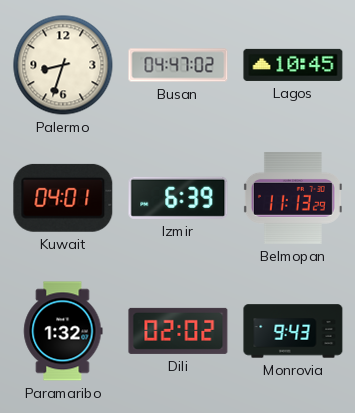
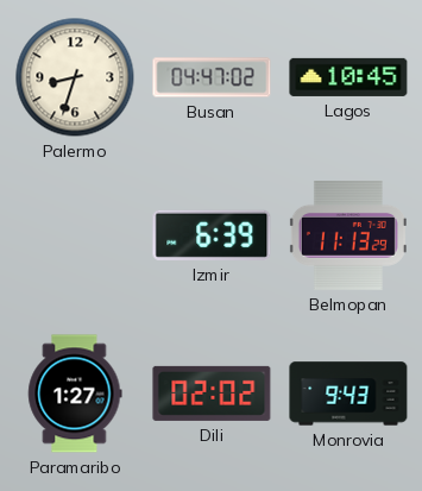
Kuwait: 04:01 -> none (63, 198)
Paramaribo: 1:32 -> 1:27 (75, 394)
